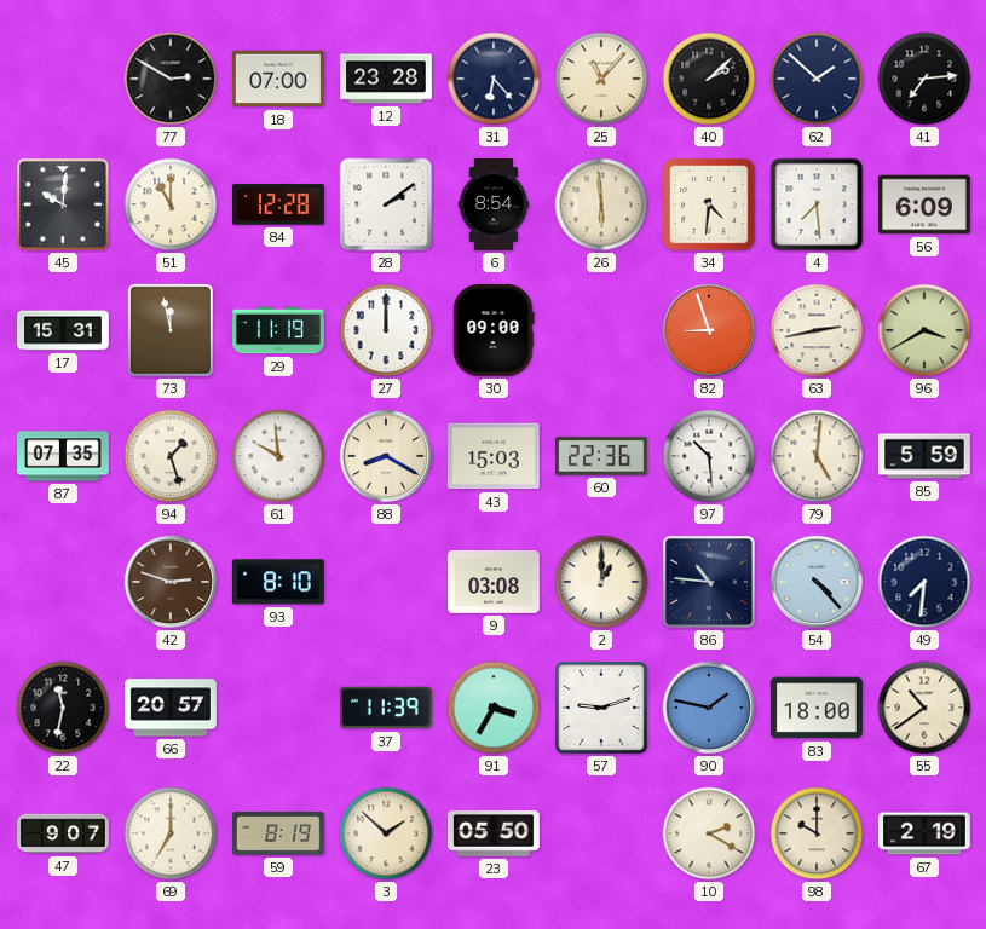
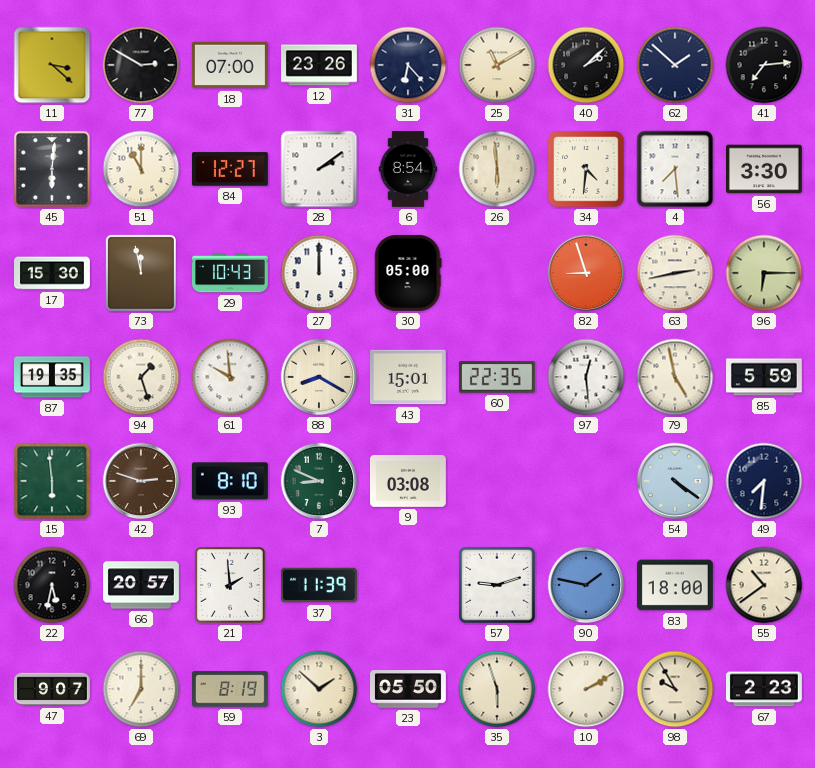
11: none -> 3:22 (52, 65)
12: 23:28 -> 23:26 (320, 65)
25: 11:07 -> 11:10 (497, 65)
45: 10:01 -> 6:01 (52, 169)
84: 12:28 -> 12:27 (231, 169)
56: 6:09 -> 3:30 (765, 169)
17: 15:31 -> 15:30 (53, 273)
29: 11:19 -> 10:43 (231, 273)
30: 09:00 -> 05:00 (408, 273)
96: 3:40 -> 6:15 (764, 273)
87: 07:35 -> 19:35 (53, 377)
43: 15:03 -> 15:01 (408, 377)
60: 22:36 -> 22:35 (498, 377)
97: 10:29 -> 12:29 (586, 377)
79: 5:01 -> 4:58 (675, 377)
15: none -> 5:59 (52, 481)
7: none -> 8:49 (319, 481)
2: 1:00 -> none (601, 582)
86: 10:46 -> none (709, 582)
54: 4:23 -> 4:21 (675, 481)
22: 11:32 -> 5:32 (52, 585)
21: none -> 1:59 (230, 586)
91: 3:35 -> none (494, 708)
35: none -> 5:57 (497, 689)
10: 2:20 -> 2:10 (586, 689)
98: 10:00 -> 9:55 (675, 689)
67: 2:19 -> 2:23 (765, 689)
